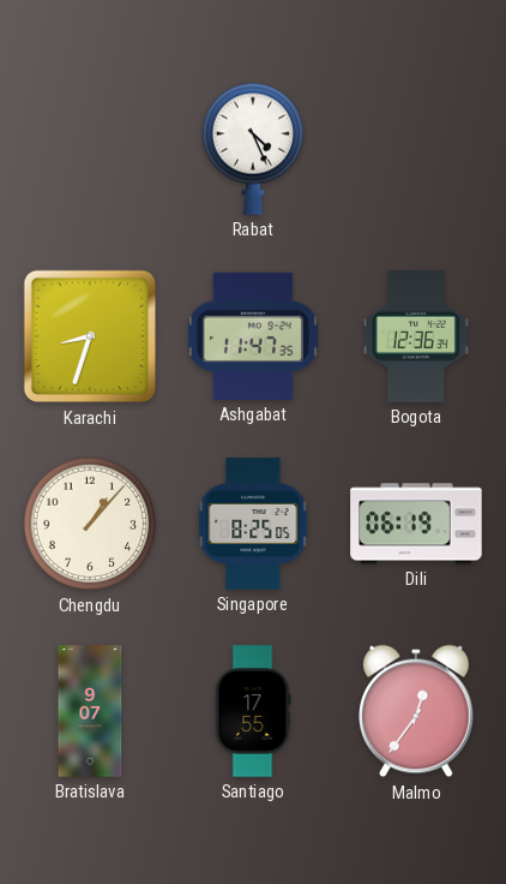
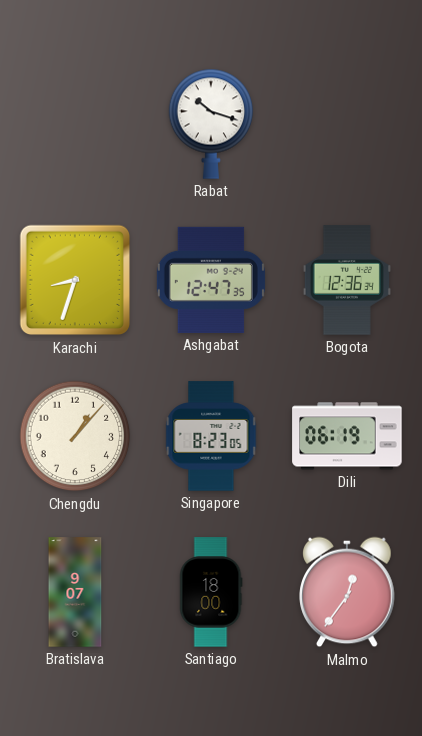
Rabat: 4:26 -> 10:18 (211, 124)
Ashgabat: 11:47 -> 12:47 (211, 280)
Singapore: 8:25 -> 8:23 (211, 436)
Santiago: 17:55 -> 18:00 (211, 592)
